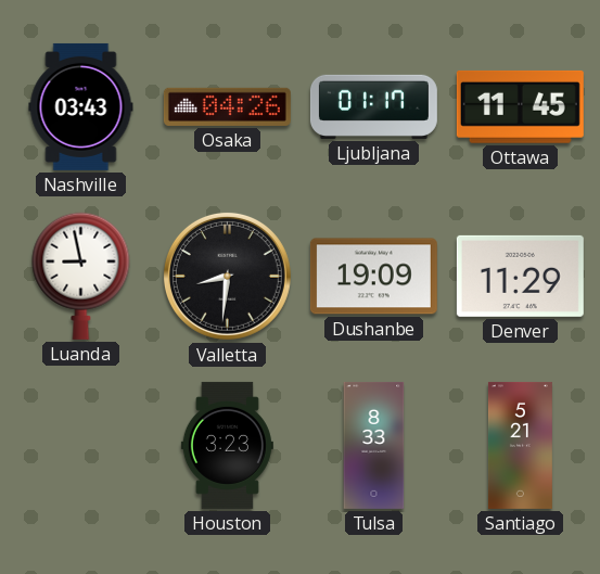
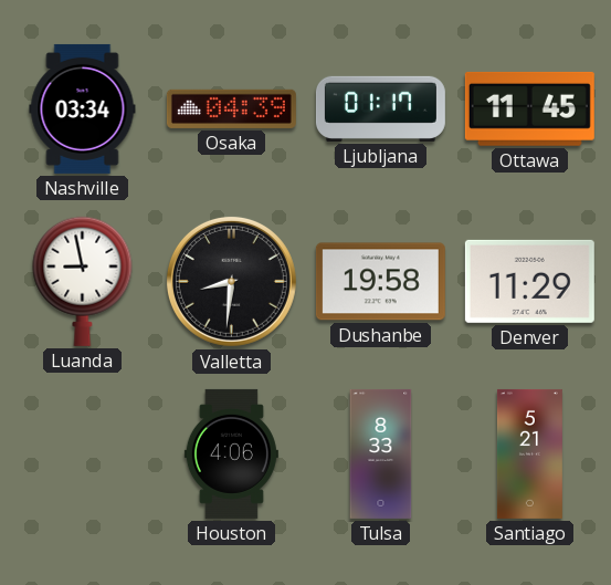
Nashville: 03:43 -> 03:34 (83, 108)
Osaka: 04:26 -> 04:39 (231, 108)
Dushanbe: 19:09 -> 19:58 (380, 282)
Houston: 3:23 -> 4:06 (231, 453)
